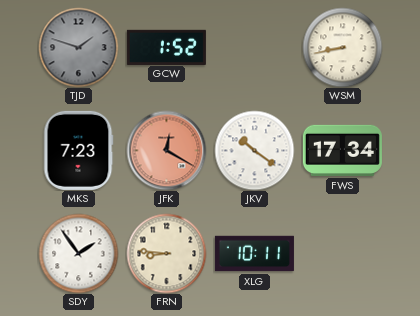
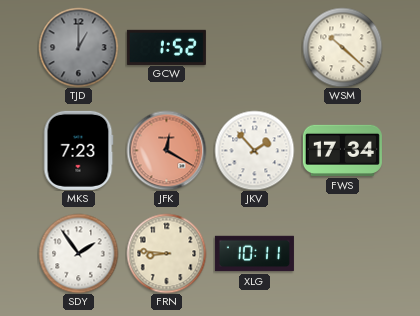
TJD: 1:48 -> 1:00 (78, 47)
WSM: 8:43 -> 10:22 (342, 47)
JKV: 10:21 -> 1:53 (254, 150)
